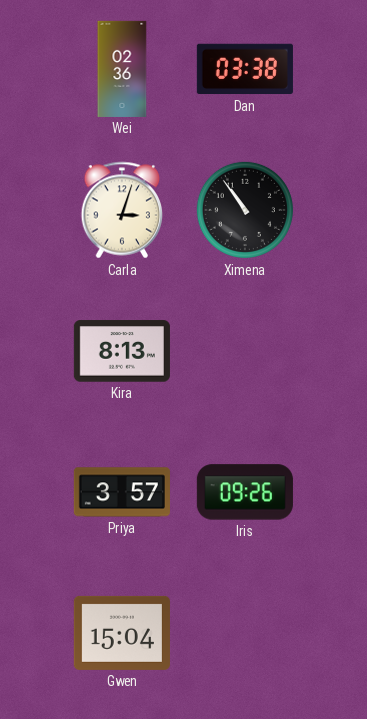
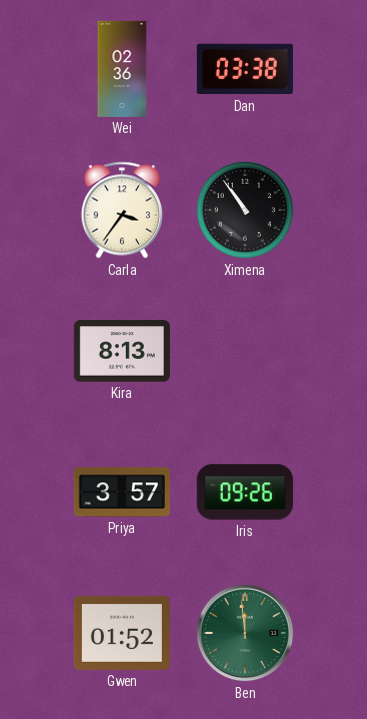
Carla: 3:03 -> 3:36 (122, 210)
Gwen: 15:04 -> 01:52 (122, 633)
Ben: none -> 11:59 (245, 633)
